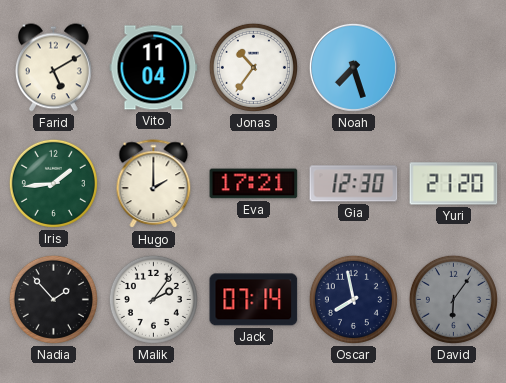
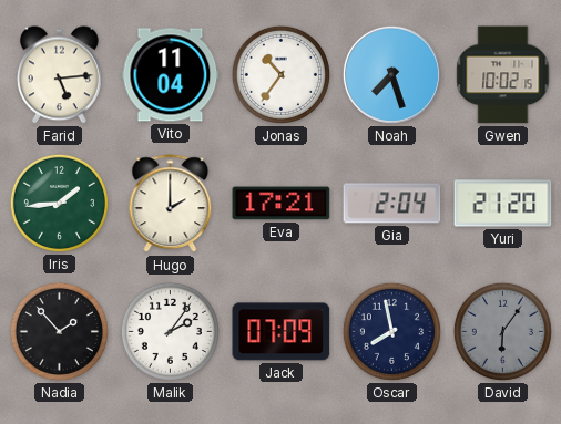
Farid: 5:10 -> 5:14 (60, 75)
Gwen: none -> 10:02 (503, 75)
Gia: 12:30 -> 2:04 (392, 204)
Jack: 07:14 -> 07:09 (282, 332)
